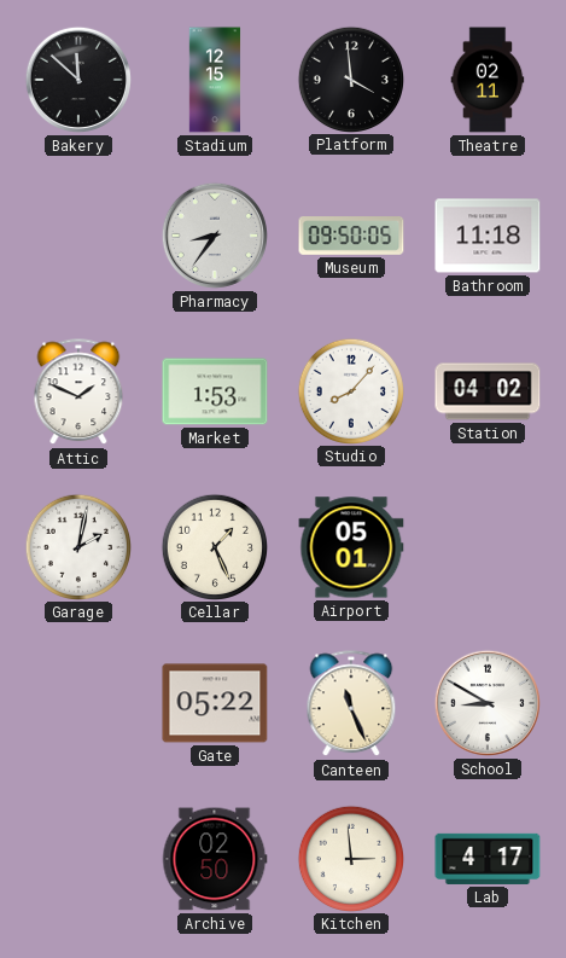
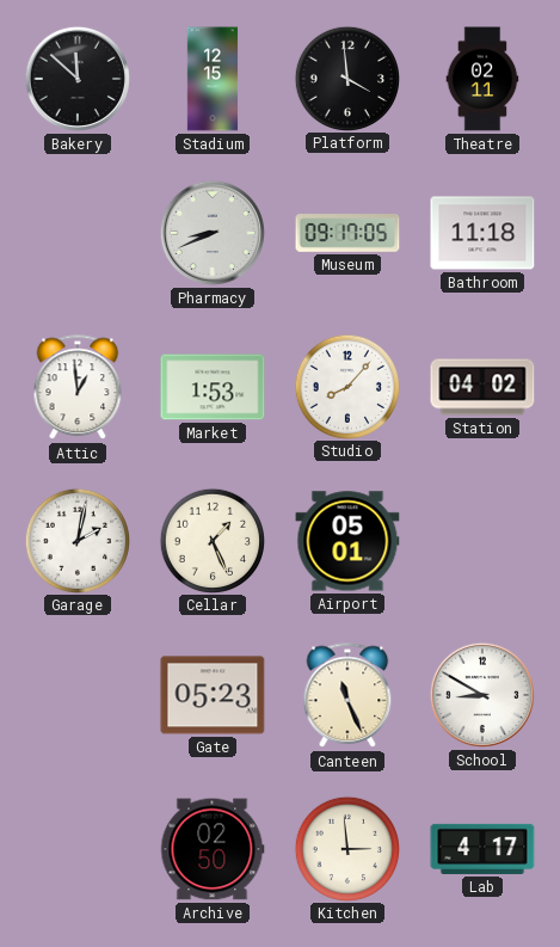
Pharmacy: 8:36 -> 8:41 (213, 233)
Museum: 09:50 -> 09:17 (347, 233)
Attic: 1:49 -> 12:59 (78, 388)
Gate: 05:22 -> 05:23 (213, 695)
